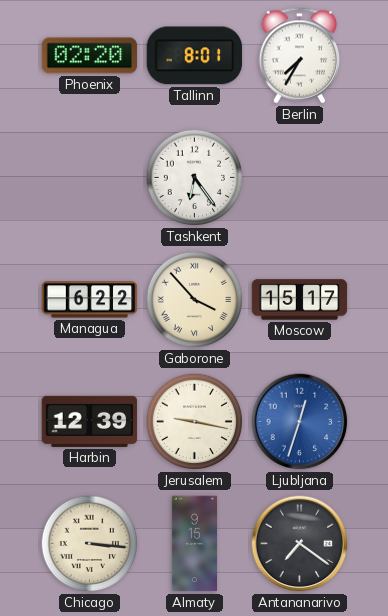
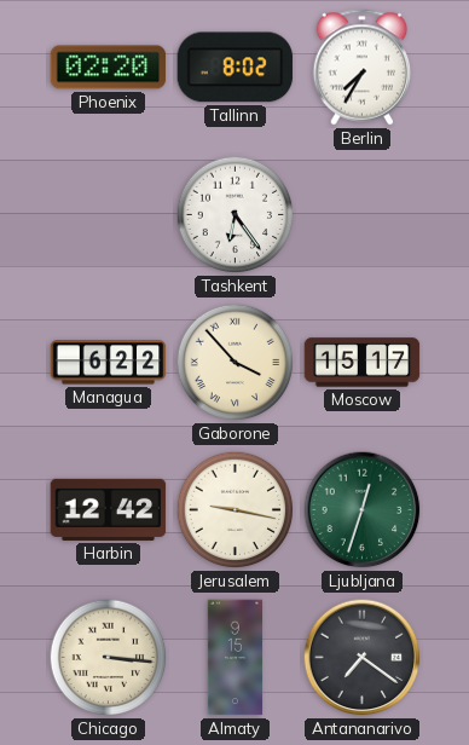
Tallinn: 8:01 -> 8:02 (236, 68)
Harbin: 12:39 -> 12:42 (109, 509)
Ljubljana dial: blue -> green (363, 510)
